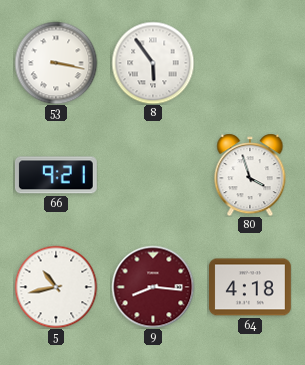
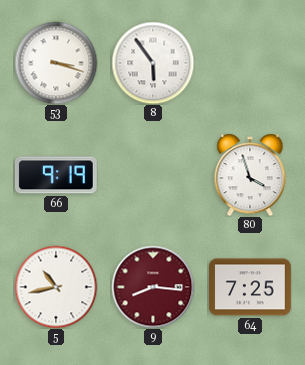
53: 3:17 -> 3:18 (56, 63)
66: 9:21 -> 9:19 (56, 175)
64: 4:18 -> 7:25 (250, 287)
